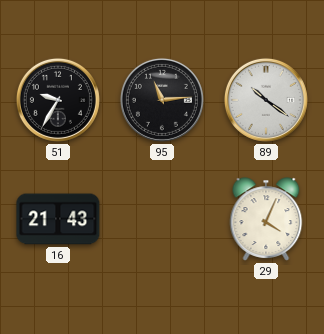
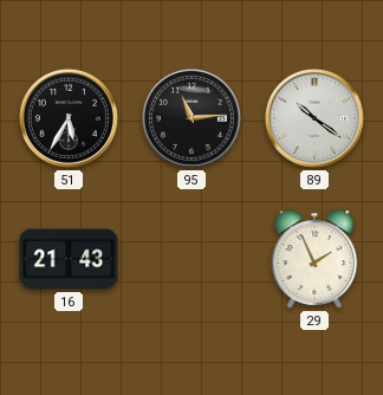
51: 9:35 -> 5:35 (69, 118)
29: 4:04 -> 1:56 (314, 259)
